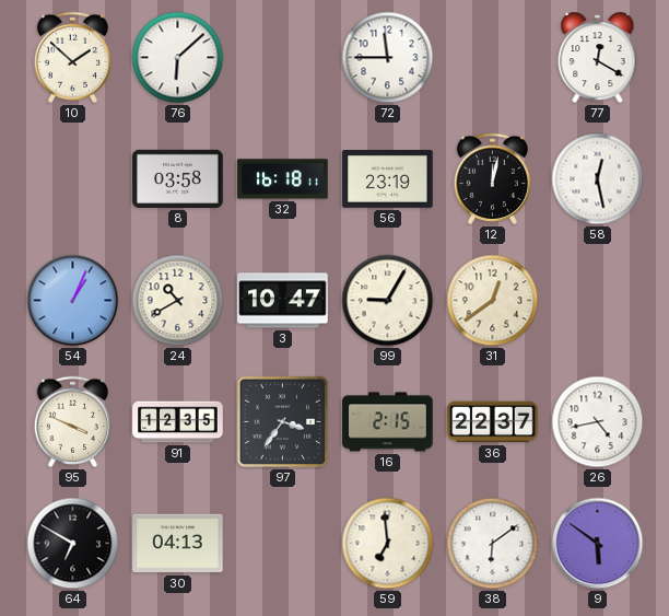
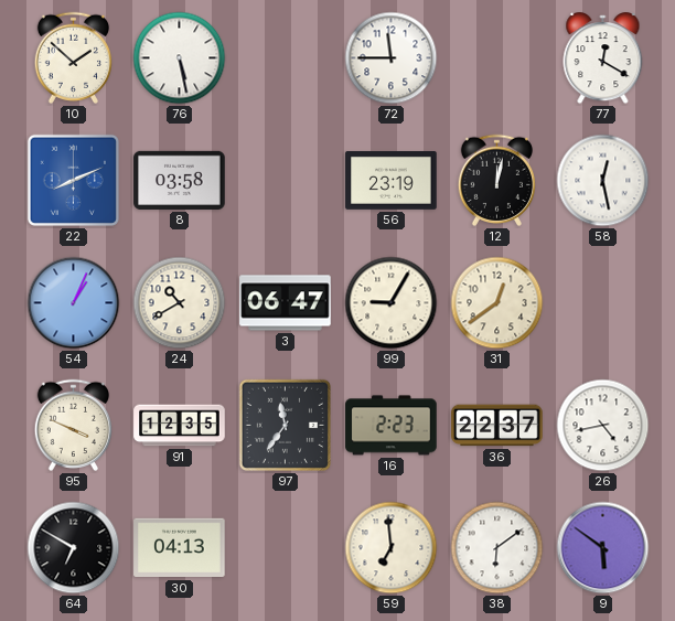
76: 6:08 -> 5:28 (180, 58)
22: none -> 8:11 (73, 180)
32: 16:18 -> none (283, 179)
3: 10:47 -> 06:47 (286, 303)
97: 3:36 -> 11:36 (285, 425)
16: 2:15 -> 2:23 (392, 426)
